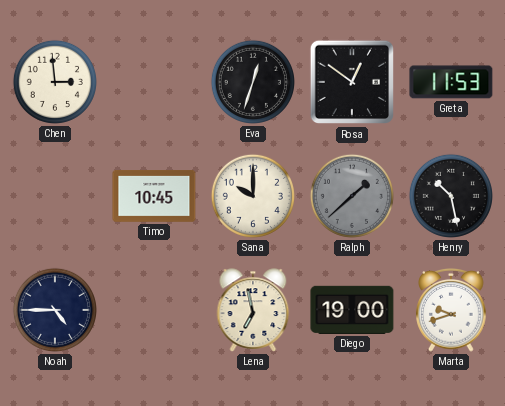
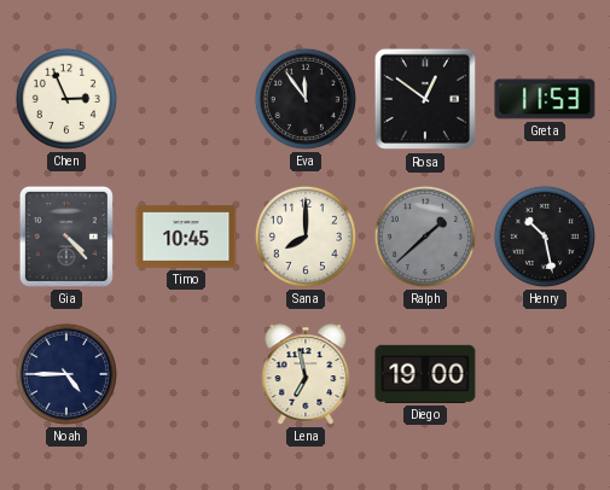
Chen: 2:59 -> 2:56 (66, 99)
Eva: 12:33 -> 11:54 (306, 99)
Gia: none -> 4:23 (66, 237)
Sana: 10:00 -> 8:00 (306, 237)
Marta: 9:42 -> none (451, 310)
